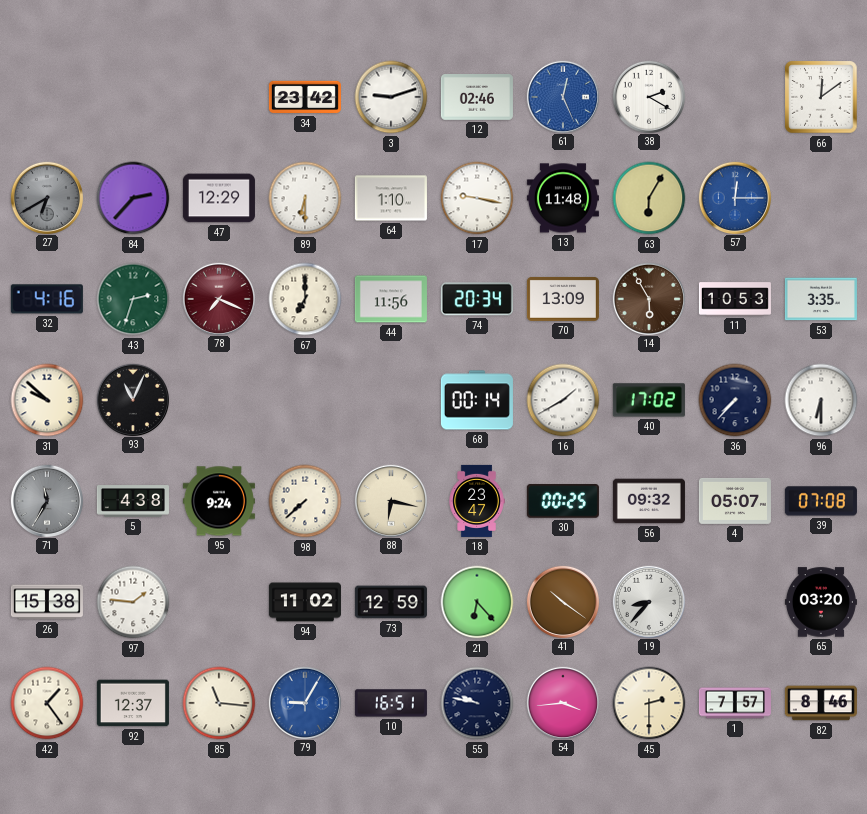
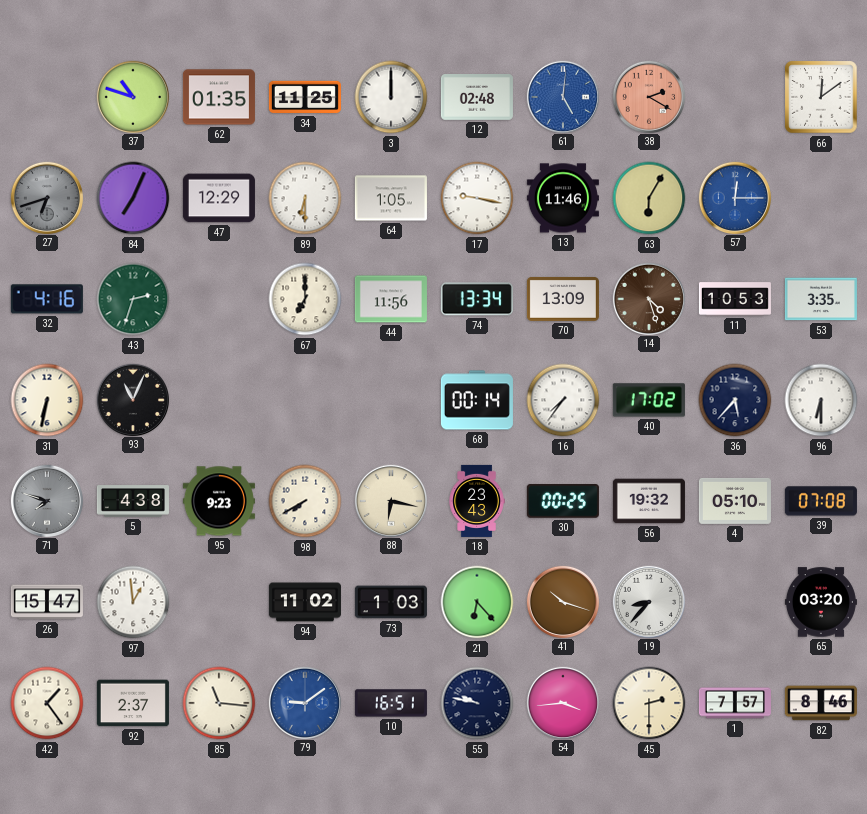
37: none -> 10:48 (132, 96)
62: none -> 01:35 (219, 97)
34: 23:42 -> 11:25 (305, 97)
3: 9:12 -> 12:00 (391, 97)
12: 02:46 -> 02:48 (477, 98)
61: 12:26 -> 5:01 (562, 96)
38 dial: white -> salmon (648, 96)
27: 6:40 -> 6:42 (46, 197)
84: 2:37 -> 7:04 (133, 198)
64: 1:10 -> 1:05 (391, 198)
13: 11:48 -> 11:46 (563, 198)
78: 7:19 -> none (218, 298)
74: 20:34 -> 13:34 (477, 299)
14: 5:55 -> 4:27 (648, 298)
31: 9:52 -> 6:32 (47, 400)
16: 1:40 -> 7:36 (563, 400)
36: 7:37 -> 5:37 (735, 400)
71: 11:35 -> 7:48 (46, 500)
95: 9:24 -> 9:23 (219, 501)
98: 7:38 -> 7:40 (305, 501)
18: 23:47 -> 23:43 (477, 501)
56: 09:32 -> 19:32 (649, 501)
4: 05:07 -> 05:10 (735, 501)
26: 15:38 -> 15:47 (47, 602)
97: 1:46 -> 12:59 (133, 602)
73: 12:59 -> 1:03 (391, 602)
41: 10:21 -> 10:18 (562, 601)
92: 12:37 -> 2:37 (133, 703)
79: 9:05 -> 9:09 (304, 702)
